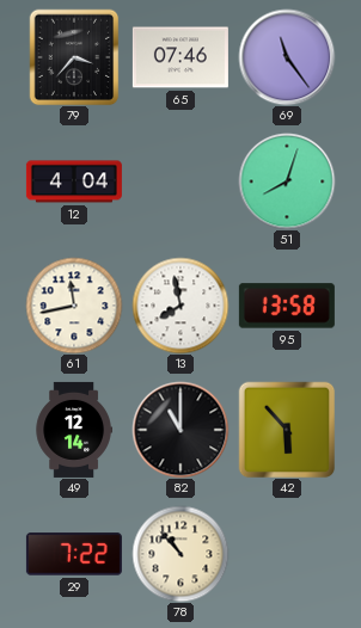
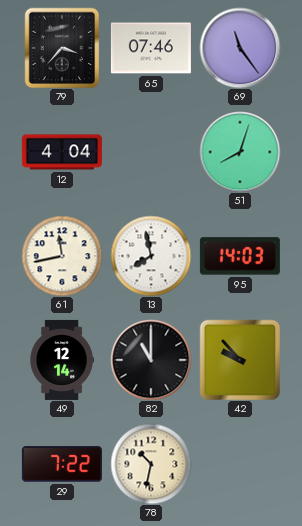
95: 13:58 -> 14:03 (240, 256)
42: 5:53 -> 9:53 (240, 360)
78: 10:53 -> 10:32 (151, 464)
